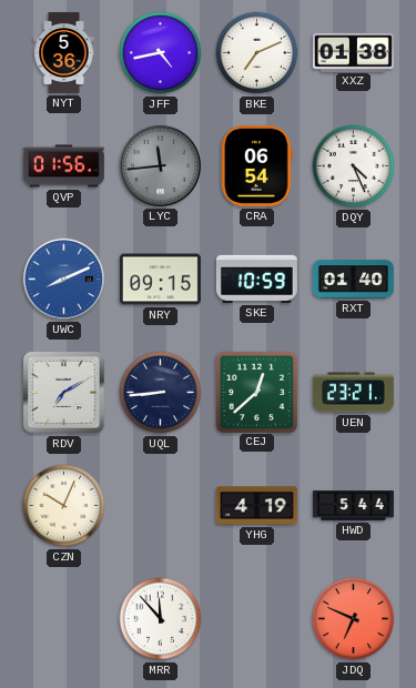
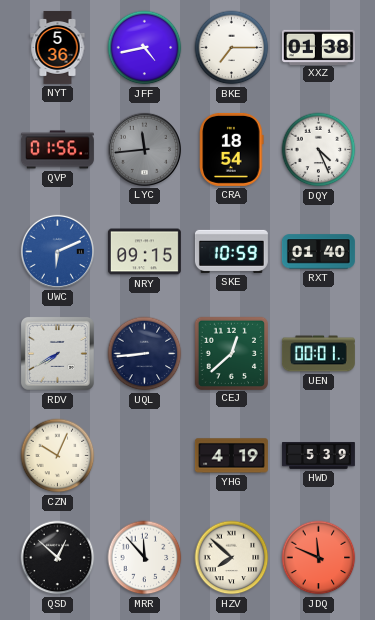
BKE: 7:11 -> 7:15 (232, 48)
CRA: 06:54 -> 18:54 (232, 149)
UWC: 8:11 -> 6:11 (57, 251)
RDV: 7:10 -> 7:40 (57, 353)
UEN: 23:21 -> 00:01 (318, 354)
HWD: 5:44 -> 5:39 (318, 456)
QSD: none -> 12:52 (58, 558)
HZV: none -> 7:52 (232, 558)
JDQ: 6:49 -> 11:49 (319, 558)
